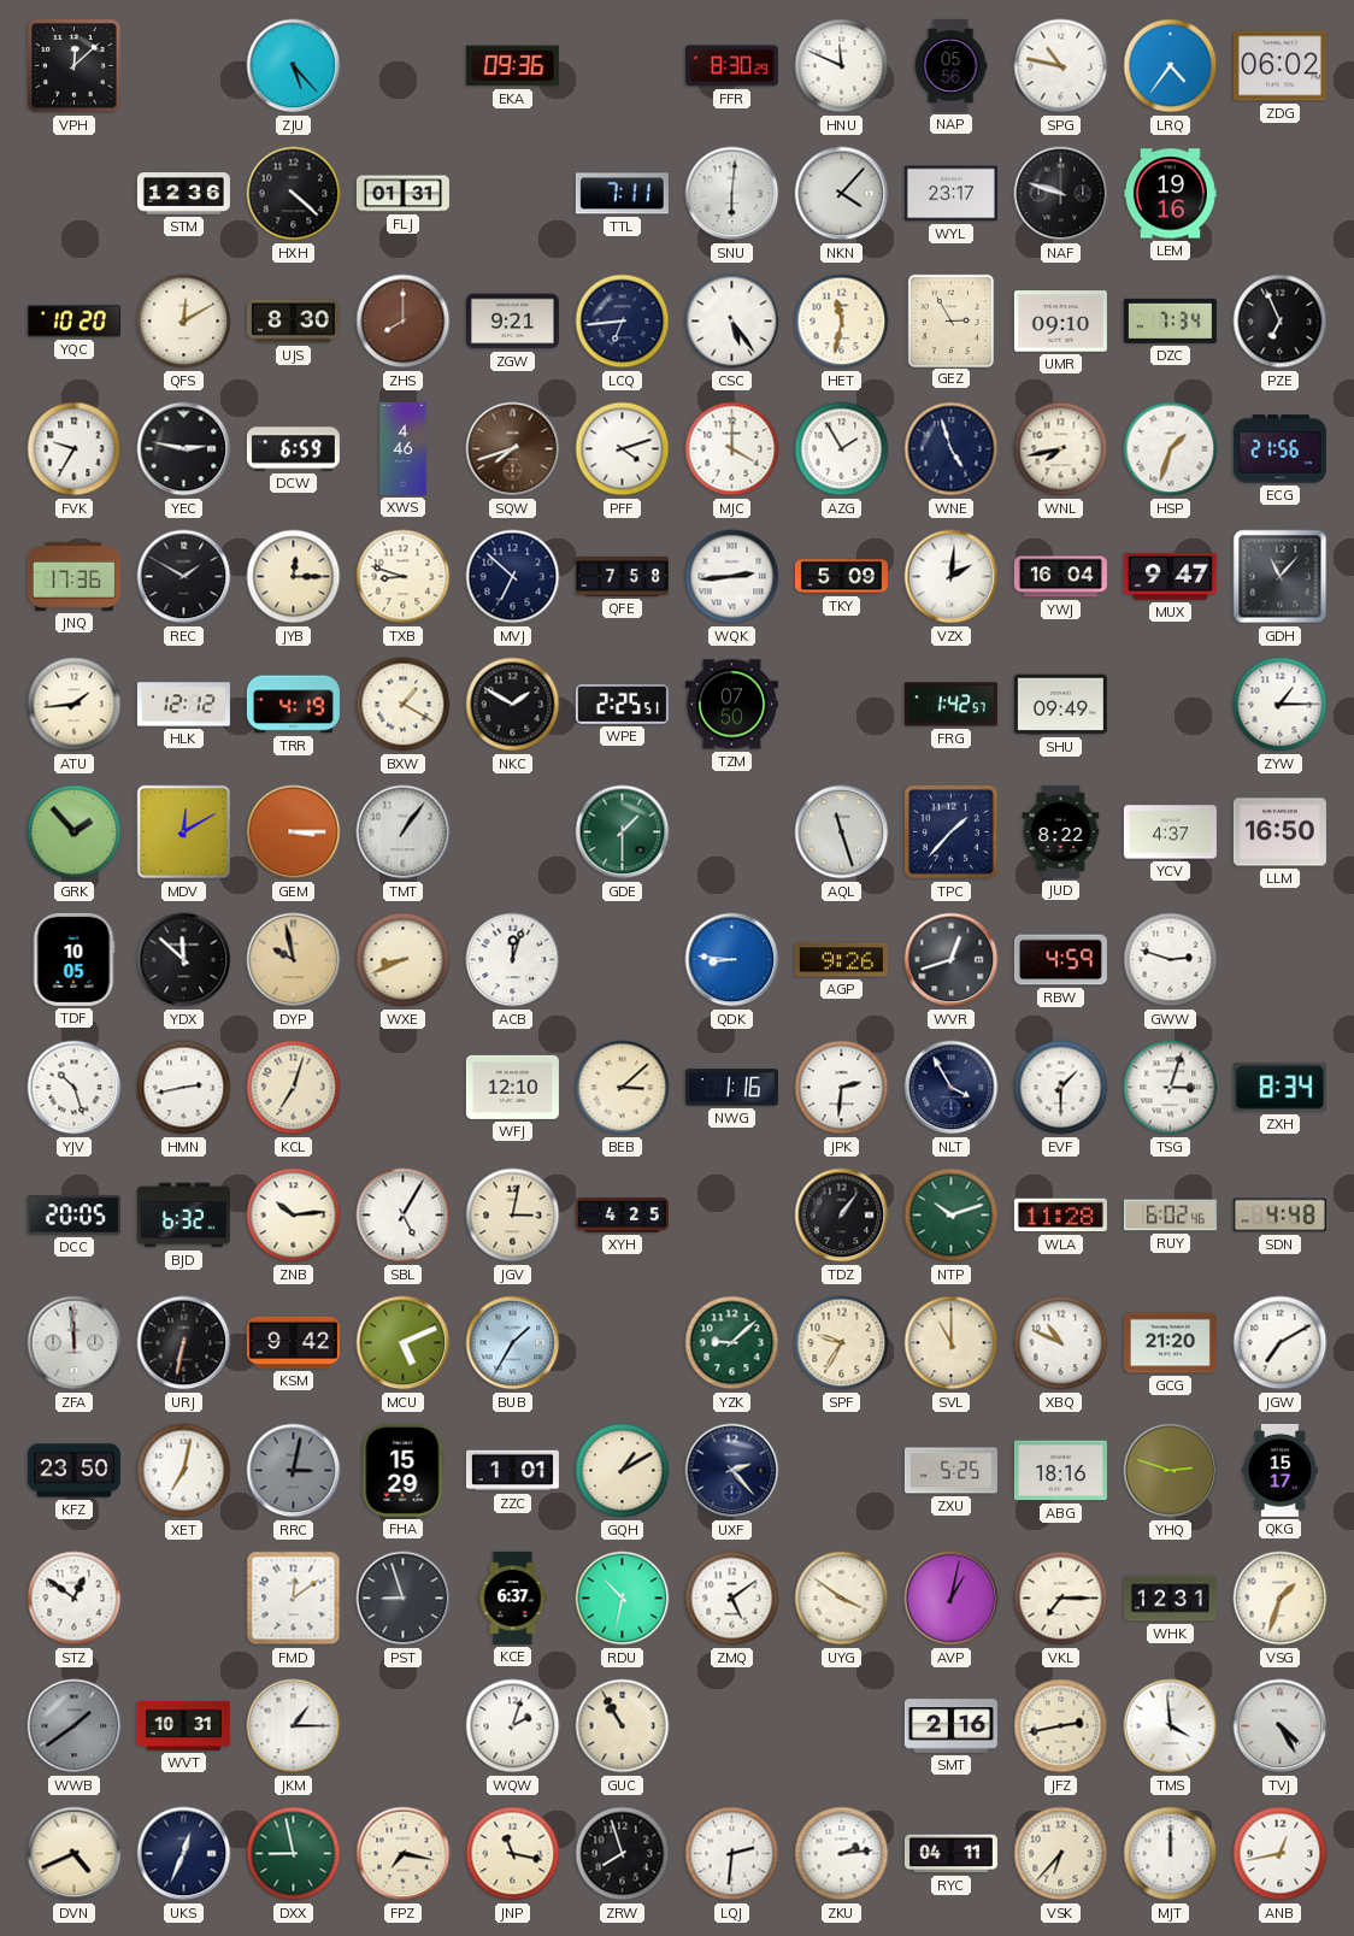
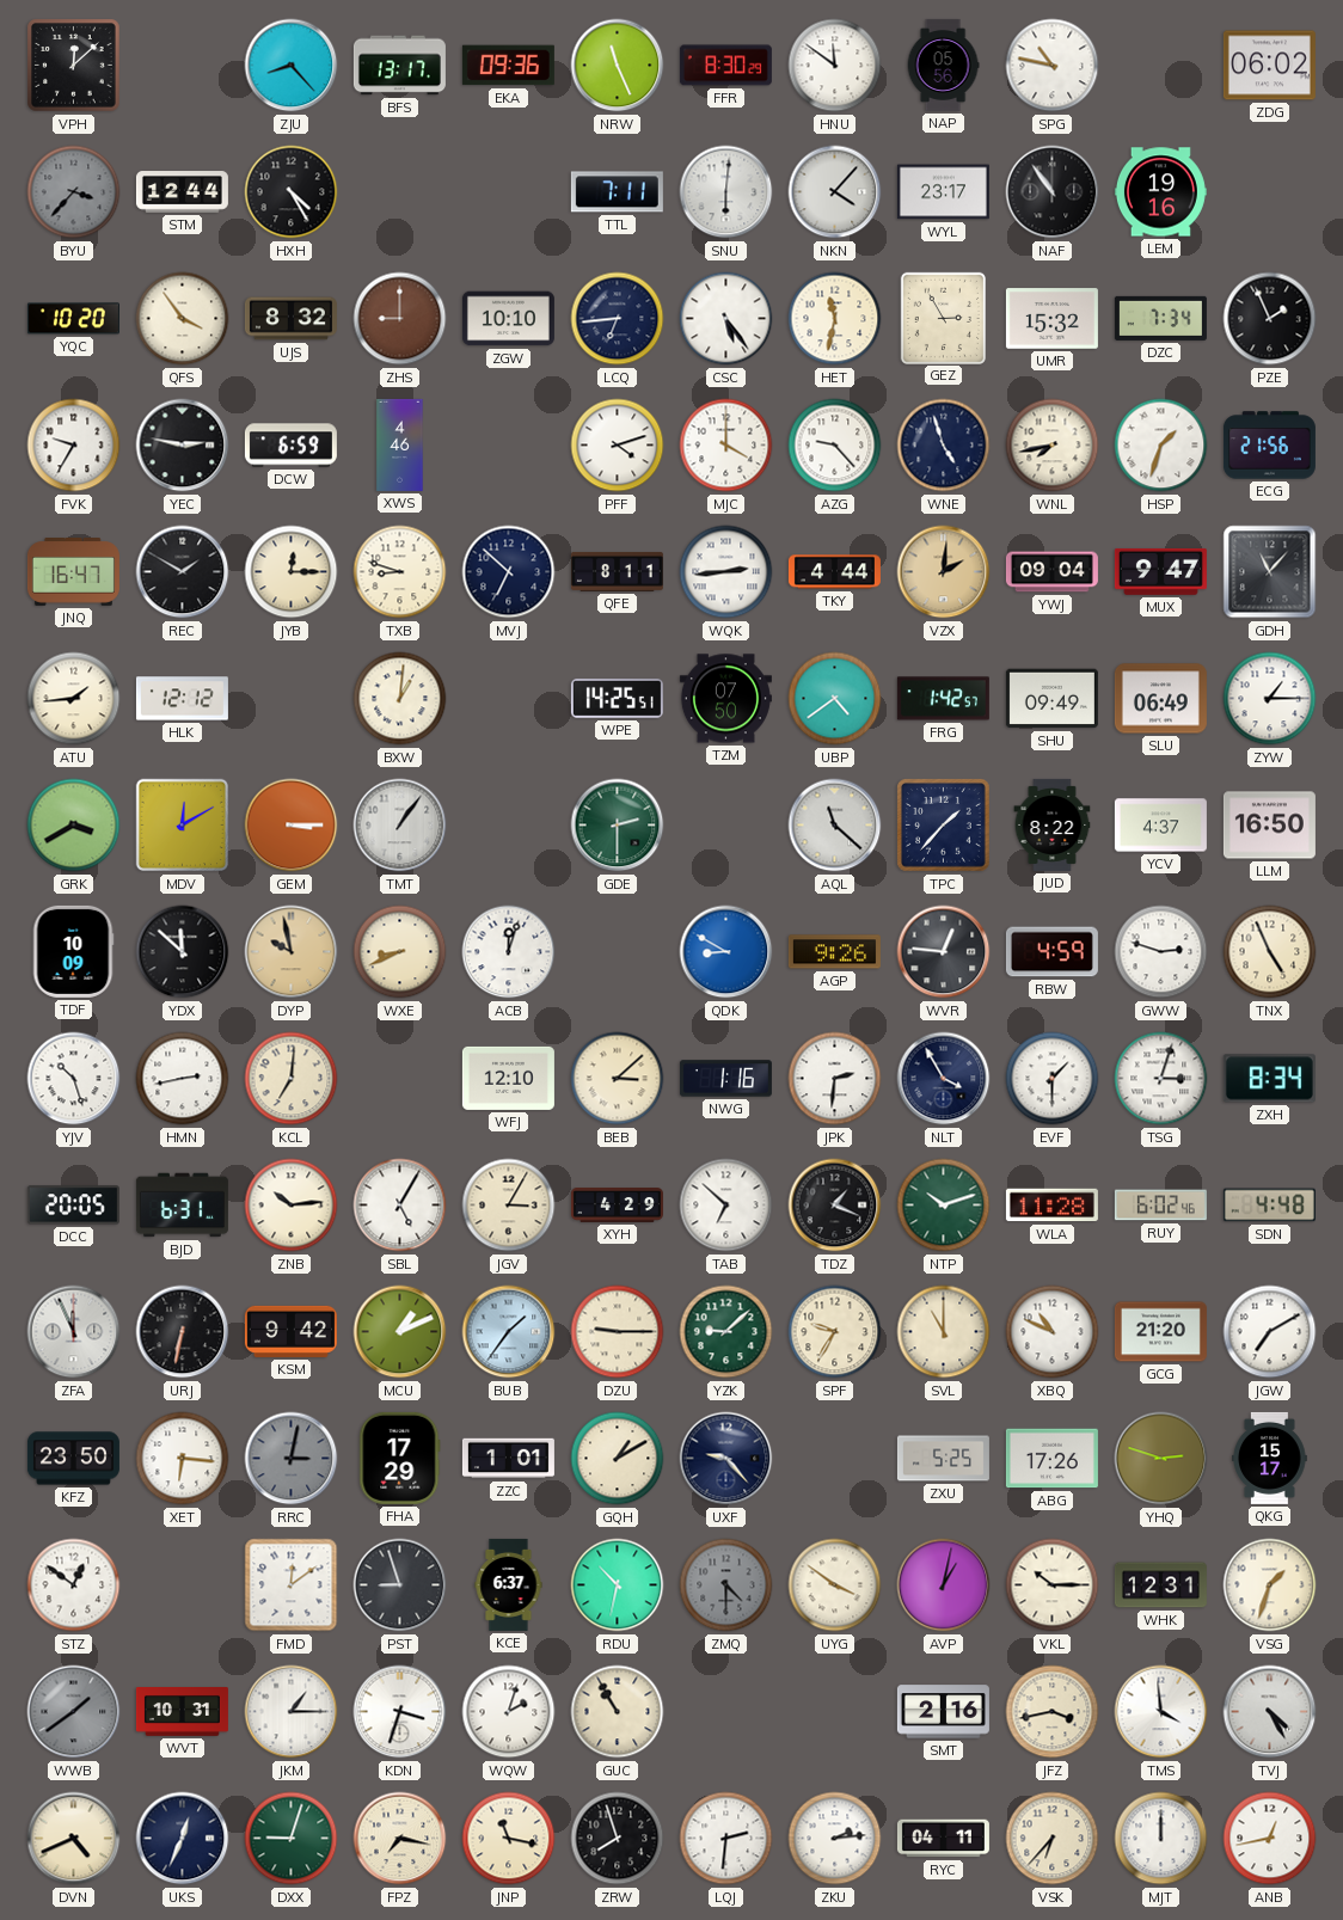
ZJU: 5:23 -> 8:23 (292, 66)
BFS: none -> 13:17 (399, 66)
NRW: none -> 11:26 (618, 66)
HNU: 11:49 -> 11:51 (835, 66)
LRQ: 4:36 -> none (1171, 66)
BYU: none -> 3:37 (74, 192)
STM: 12:36 -> 12:44 (182, 192)
HXH: 4:22 -> 4:25 (292, 192)
FLJ: 01:31 -> none (402, 194)
NAF: 9:48 -> 10:54 (1053, 192)
QFS: 12:10 -> 3:54 (183, 319)
UJS: 8:30 -> 8:32 (290, 319)
ZHS: 8:00 -> 9:00 (400, 319)
ZGW: 9:21 -> 10:10 (508, 319)
UMR: 09:10 -> 15:32 (1051, 319)
PZE: 6:56 -> 1:56 (1270, 319)
SQW: 7:42 -> none (513, 449)
AZG: 1:55 -> 9:23 (835, 446)
JNQ: 17:36 -> 16:47 (73, 572)
QFE: 7:58 -> 8:11 (617, 571)
TKY: 5:09 -> 4:44 (834, 572)
VZX dial: white -> champagne (944, 572)
YWJ: 16:04 -> 09:04 (1051, 572)
TRR: 4:19 -> none (293, 705)
BXW: 1:20 -> 1:01 (400, 699)
NKC: 1:50 -> none (513, 705)
WPE: 2:25 -> 14:25 (617, 698)
UBP: none -> 4:39 (835, 699)
SLU: none -> 06:49 (1160, 699)
GRK: 1:53 -> 3:40 (74, 826)
GDE: 1:30 -> 2:30 (618, 826)
AQL: 11:27 -> 11:22 (835, 826)
TDF: 10:05 -> 10:09 (73, 951)
QDK: 8:46 -> 8:50 (726, 952)
WVR: 12:42 -> 12:46 (944, 952)
TNX: none -> 4:56 (1270, 952)
KCL: 7:03 -> 7:01 (292, 1079)
BJD: 6:32 -> 6:31 (182, 1206)
JGV: 3:02 -> 3:05 (509, 1206)
XYH: 4:25 -> 4:29 (617, 1206)
TAB: none -> 6:52 (726, 1206)
TDZ: 1:06 -> 1:19 (835, 1206)
ZFA: 11:59 -> 11:56 (74, 1332)
MCU: 5:11 -> 1:11 (400, 1332)
BUB: 1:35 -> 1:36 (509, 1332)
DZU: none -> 9:15 (618, 1332)
XET: 7:02 -> 6:16 (183, 1459)
FHA: 15:29 -> 17:29 (400, 1458)
UXF: 2:23 -> 9:23 (726, 1459)
ABG: 18:16 -> 17:26 (1051, 1459)
ZMQ: 5:09 -> 4:30 (726, 1585)
ZMQ dial: white -> grey (726, 1585)
VKL: 7:15 -> 10:15 (1053, 1585)
KDN: none -> 3:33 (400, 1712)
JFZ: 2:43 -> 3:43 (1053, 1712)
DXX: 8:58 -> 9:03 (292, 1839)
